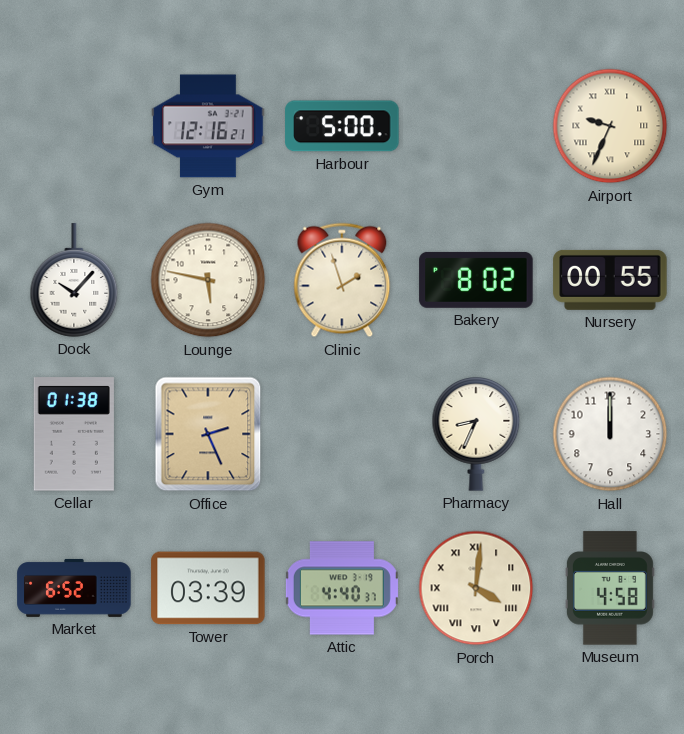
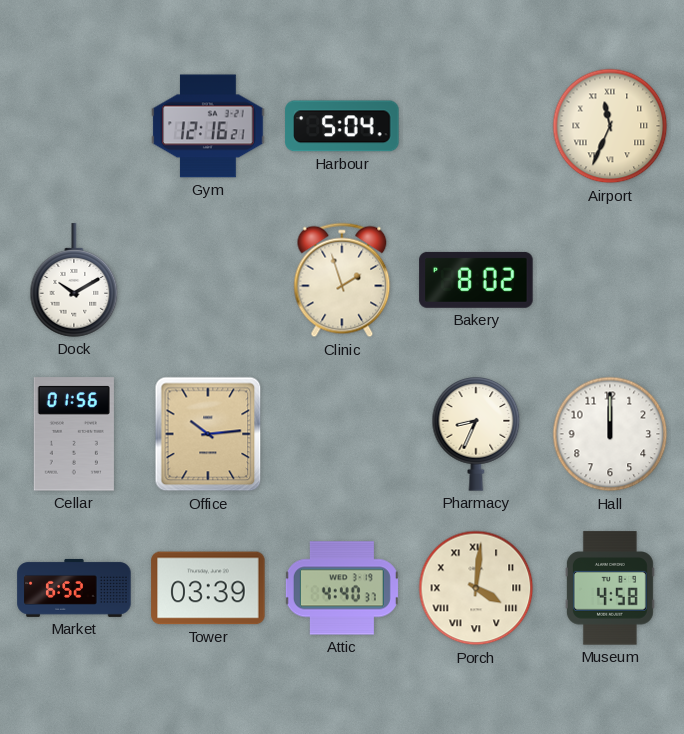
Harbour: 5:00 -> 5:04 (342, 126)
Airport: 9:34 -> 11:34 (610, 126)
Dock: 10:07 -> 10:10 (74, 280)
Lounge: 5:47 -> none (208, 280)
Nursery: 00:55 -> none (610, 280)
Cellar: 01:38 -> 01:56 (74, 434)
Office: 2:26 -> 10:14 (208, 434)
